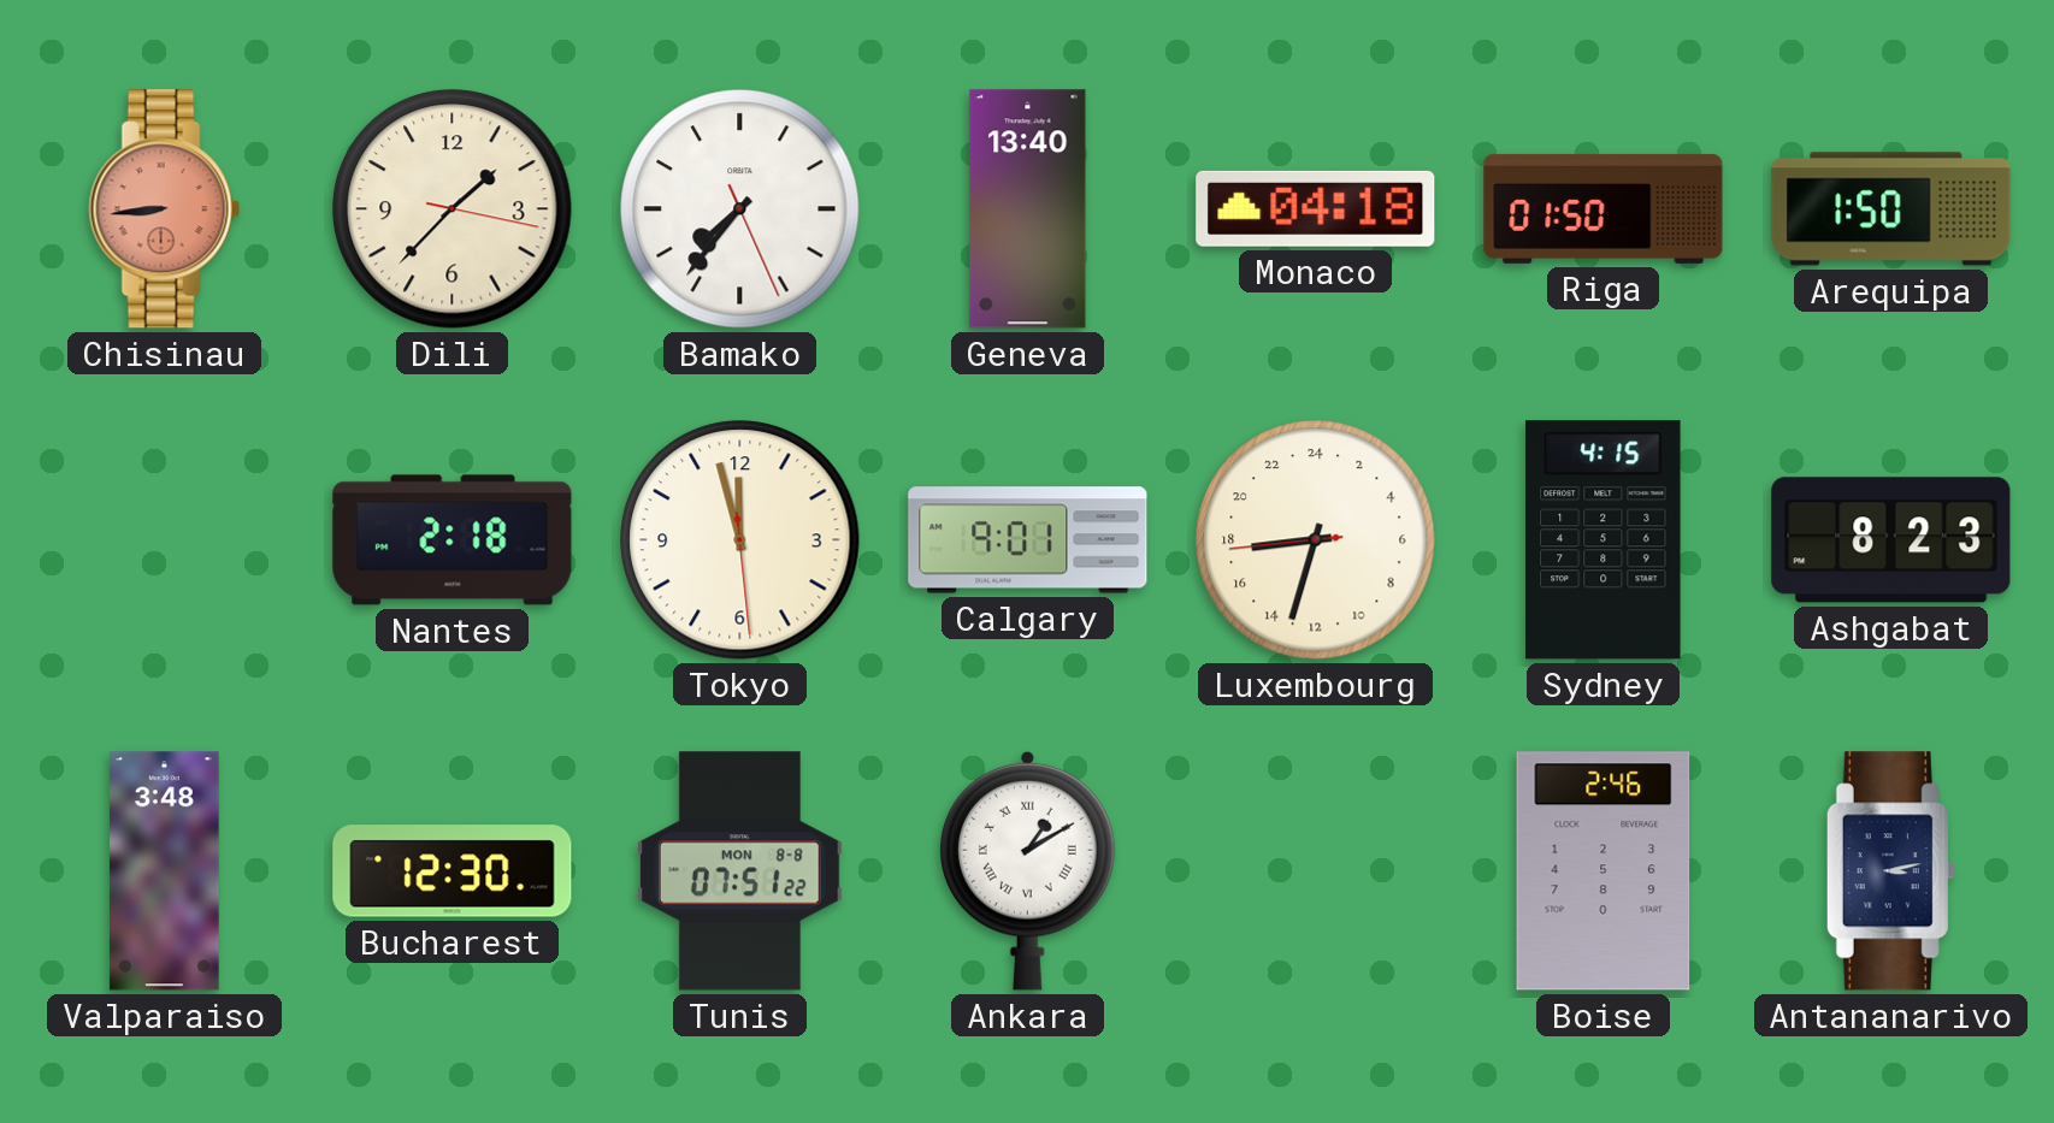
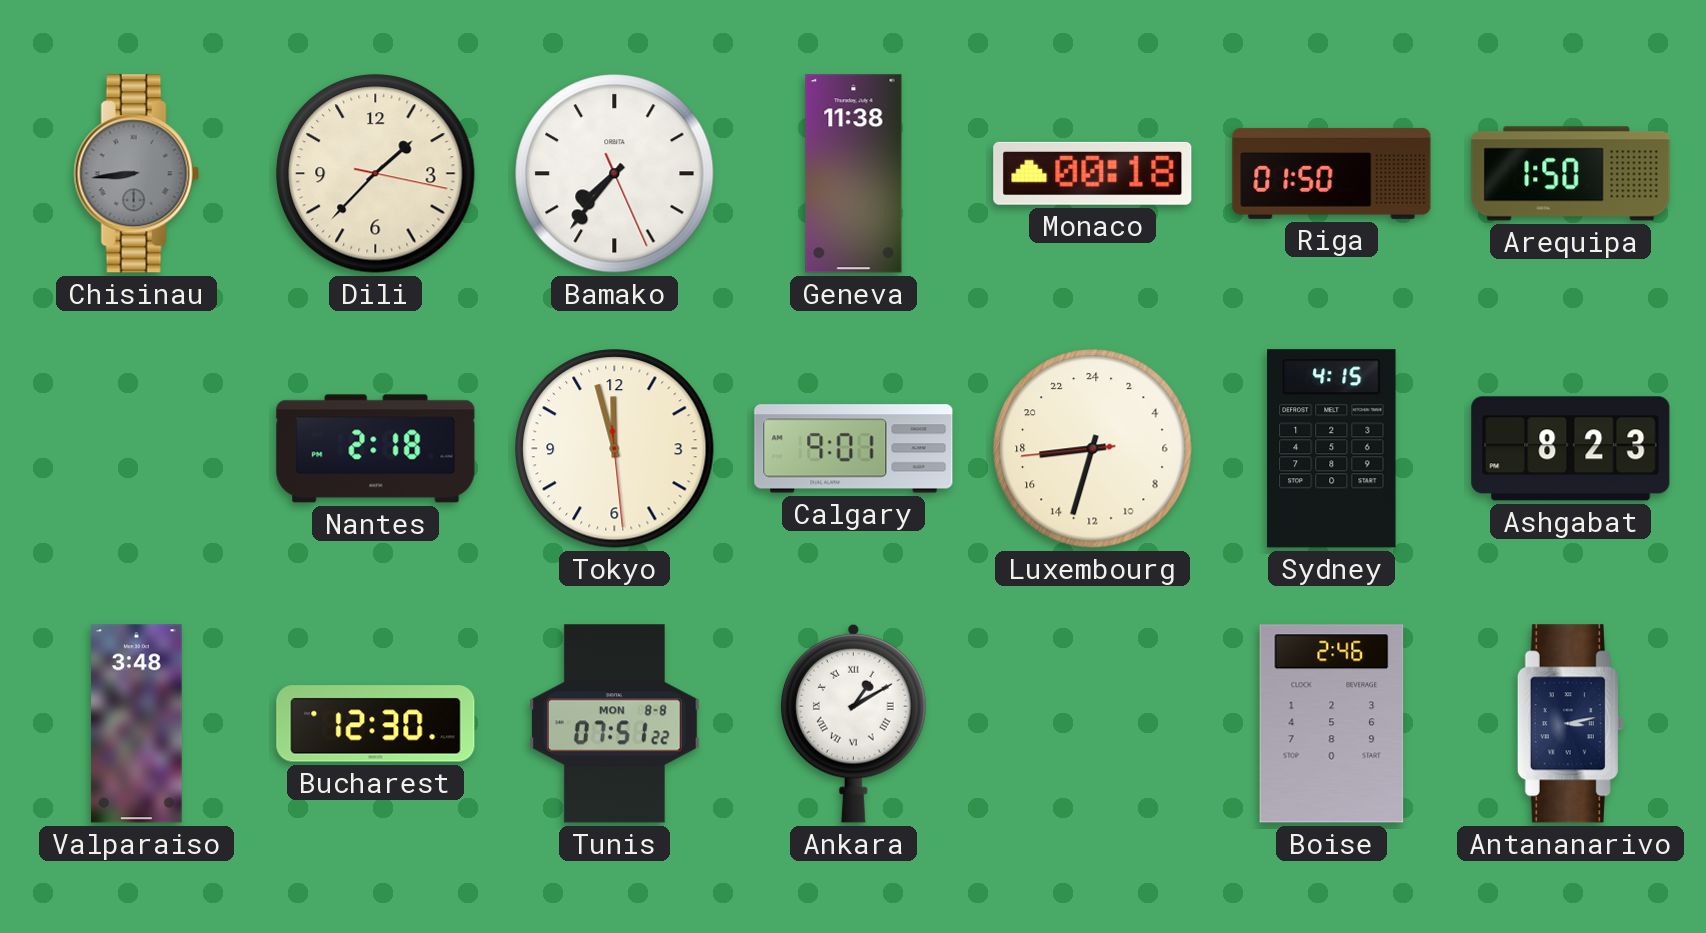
Chisinau dial: salmon -> grey (136, 174)
Geneva: 13:40 -> 11:38 (854, 174)
Monaco: 04:18 -> 00:18 (1093, 173)
